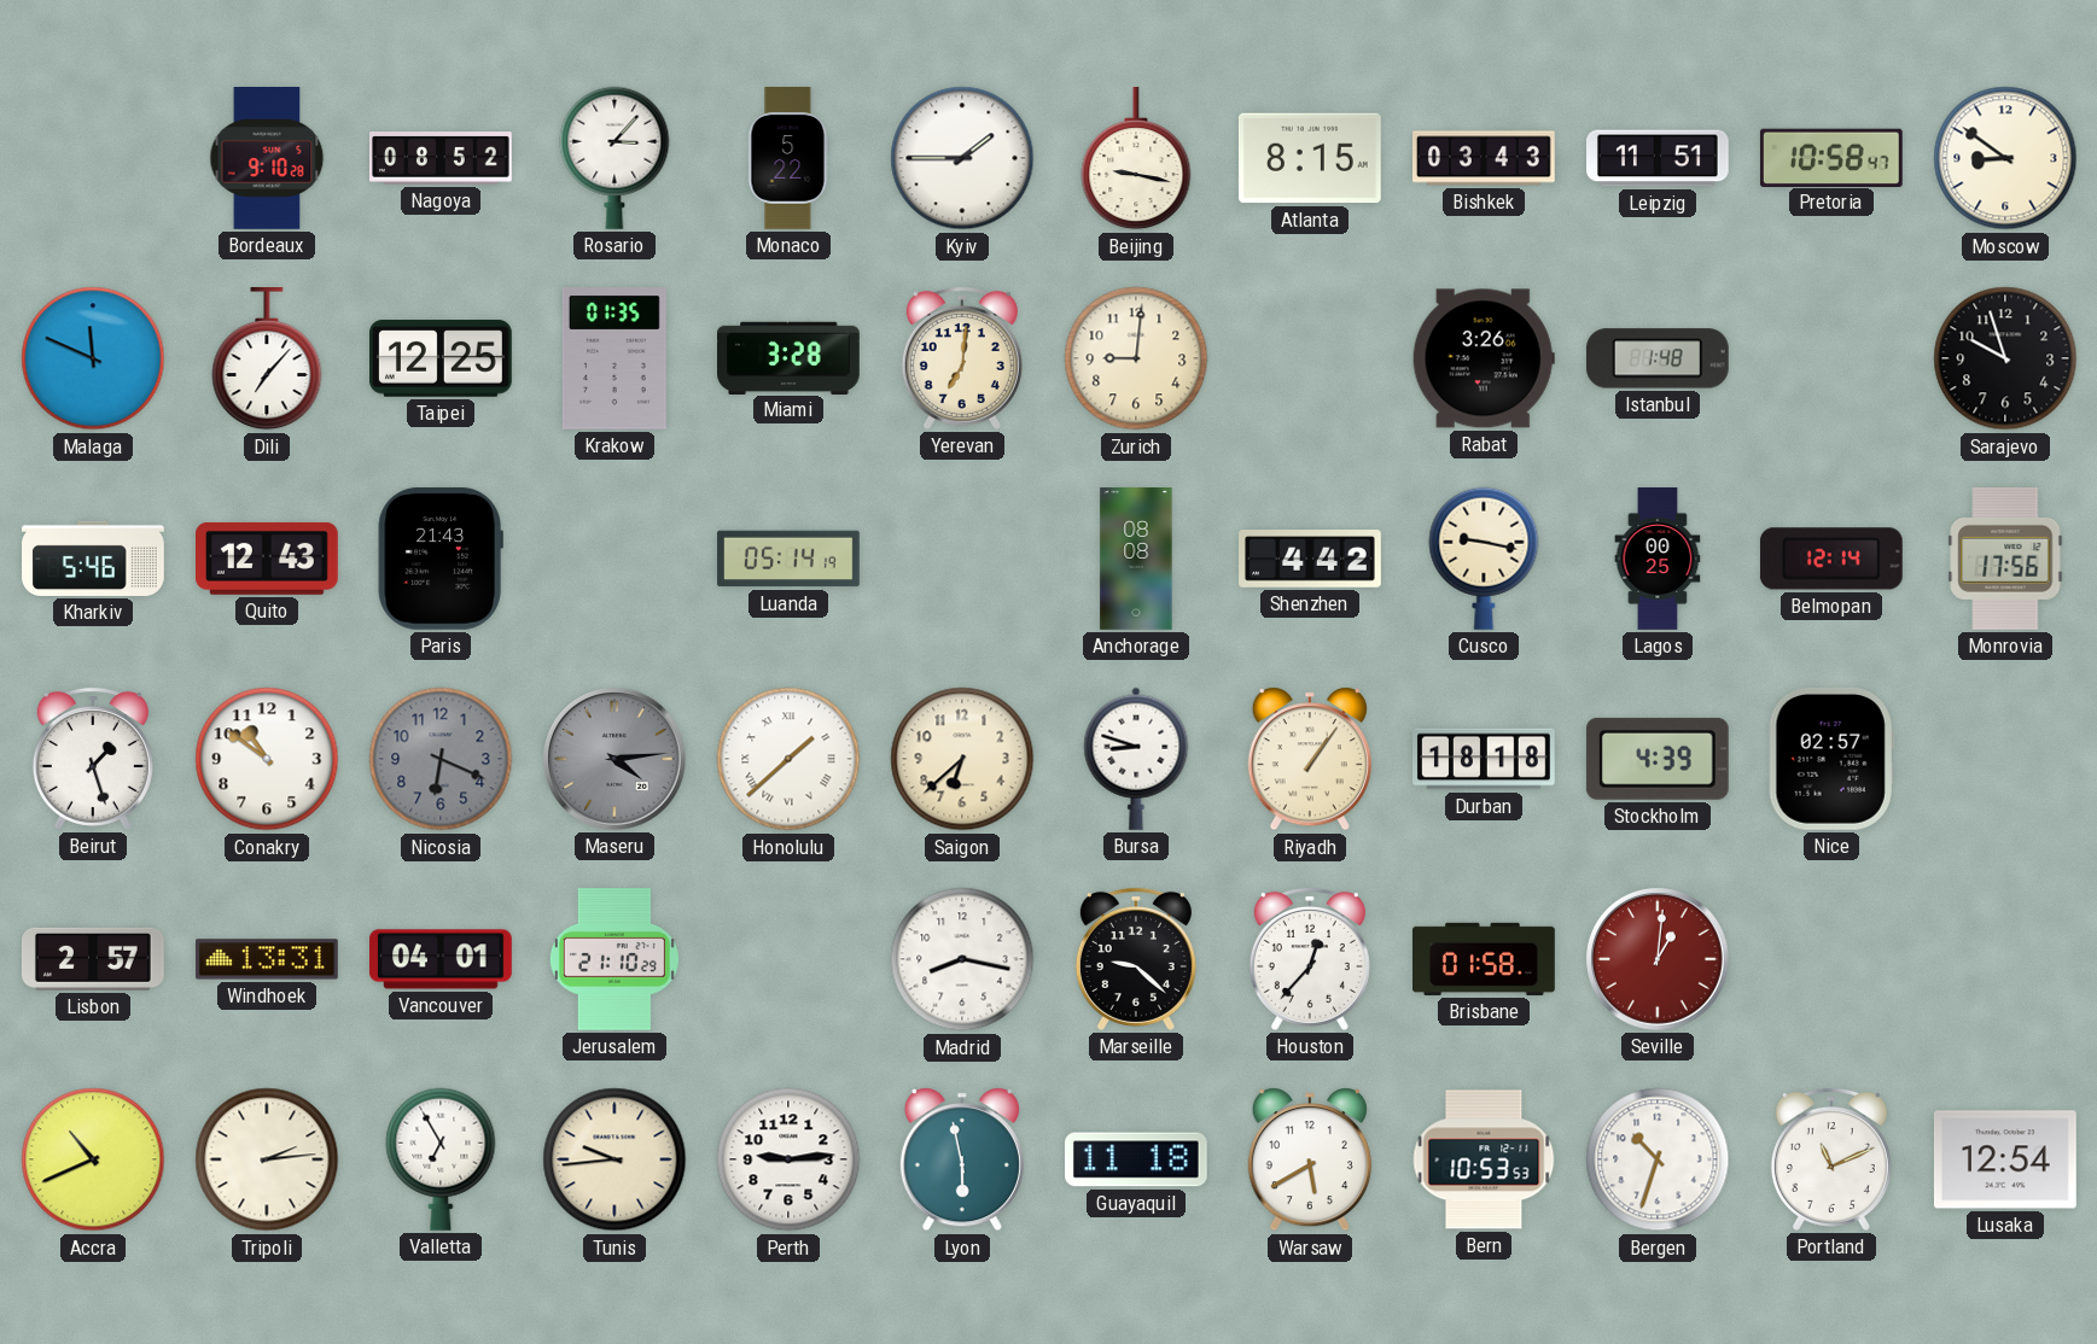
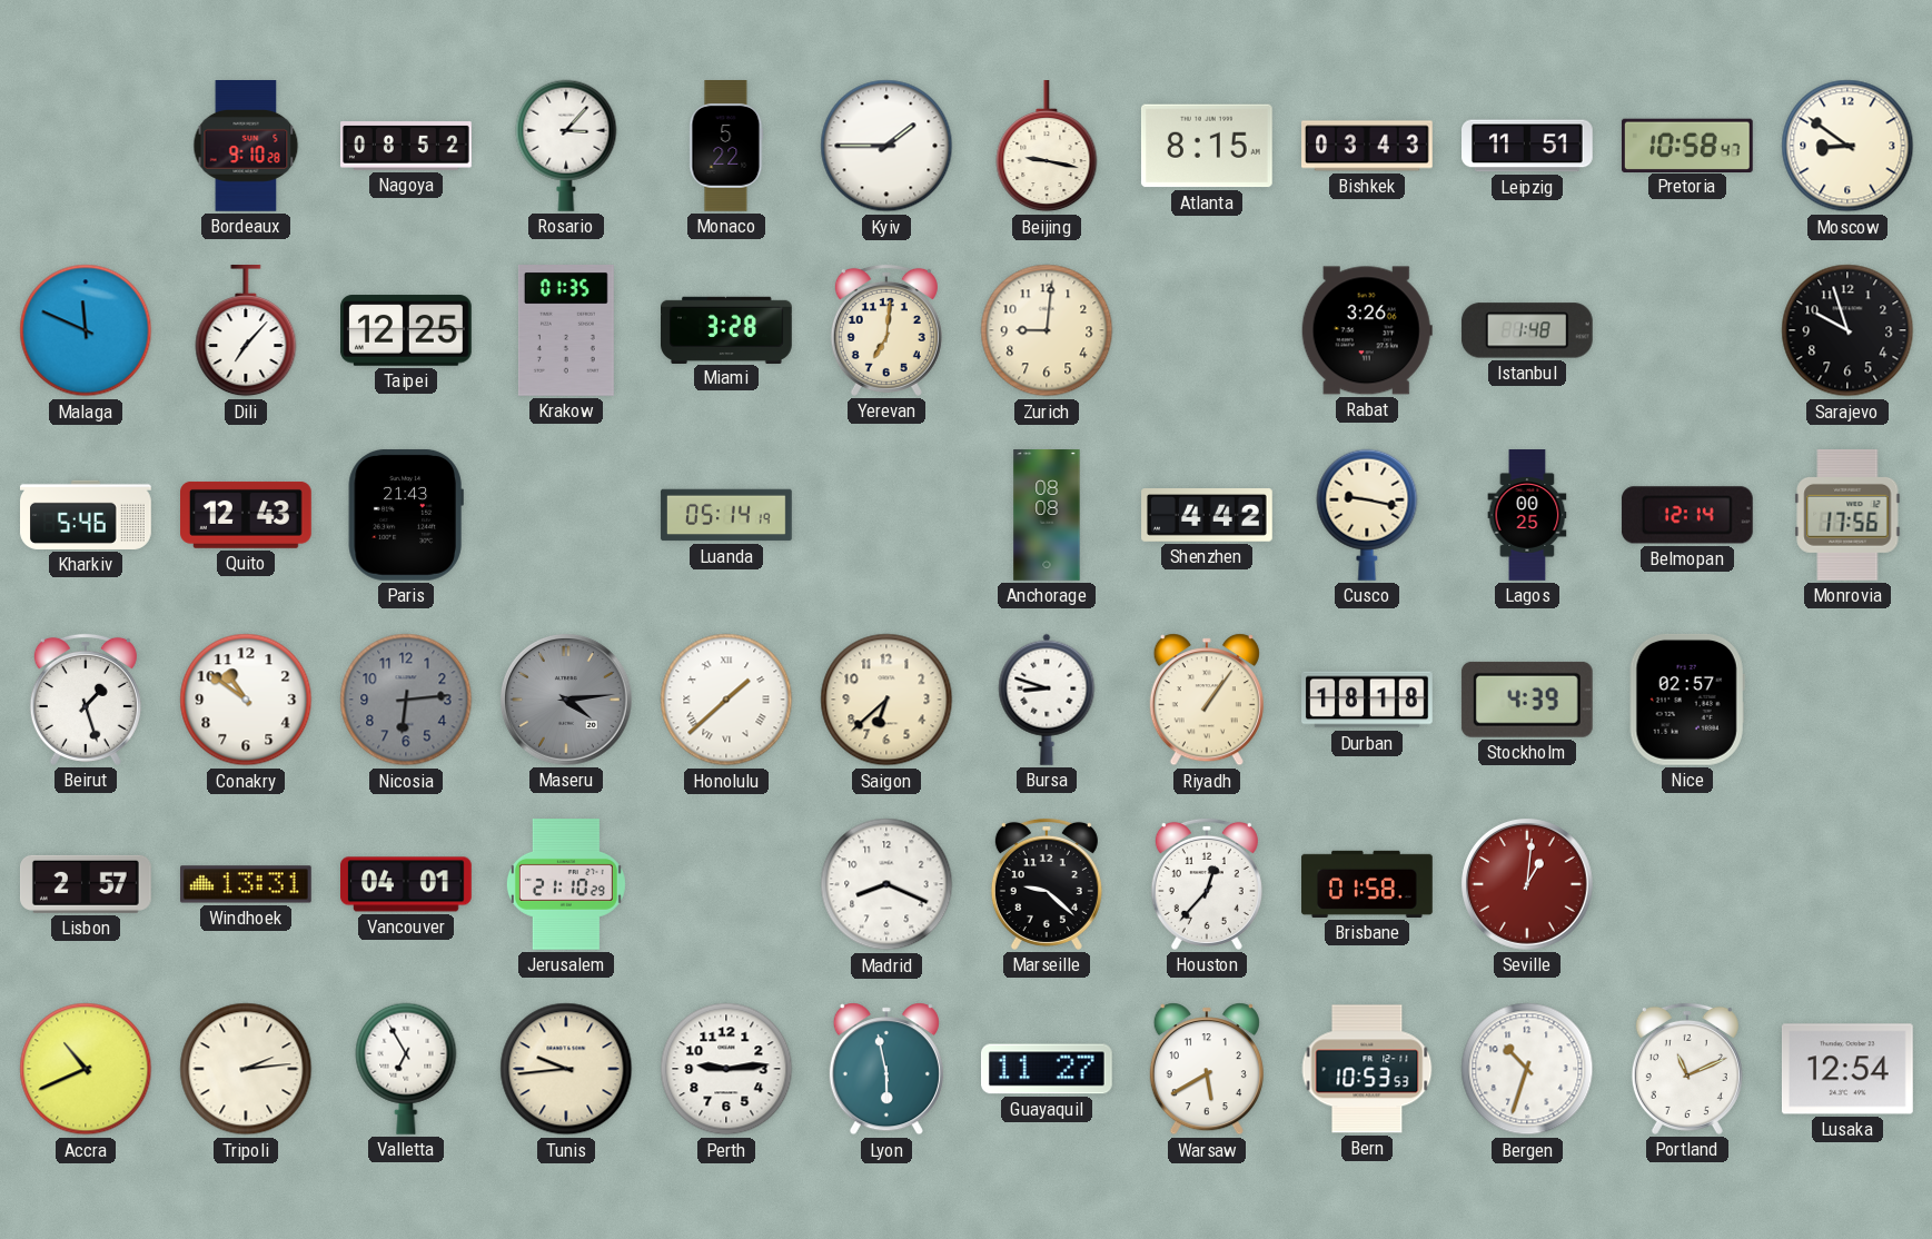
Nicosia: 6:19 -> 6:14 (406, 700)
Madrid: 8:17 -> 8:19 (886, 884)
Guayaquil: 11:18 -> 11:27 (1048, 1069)
